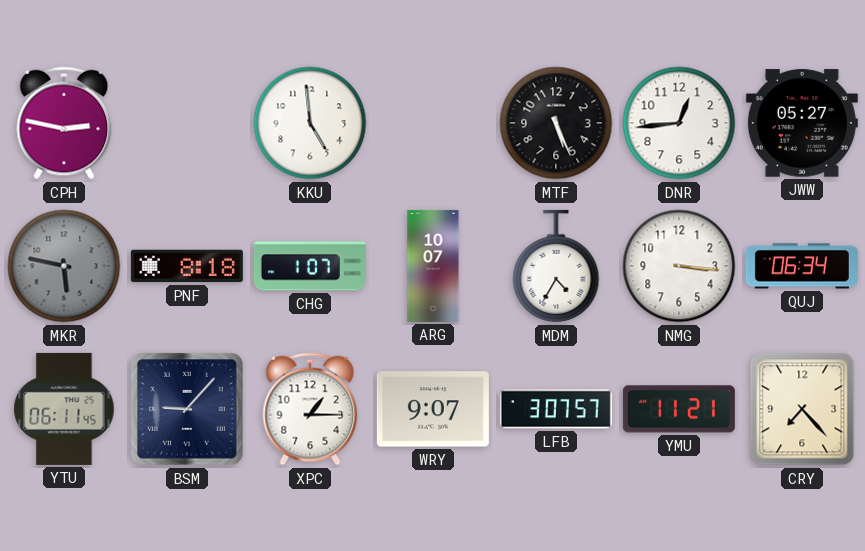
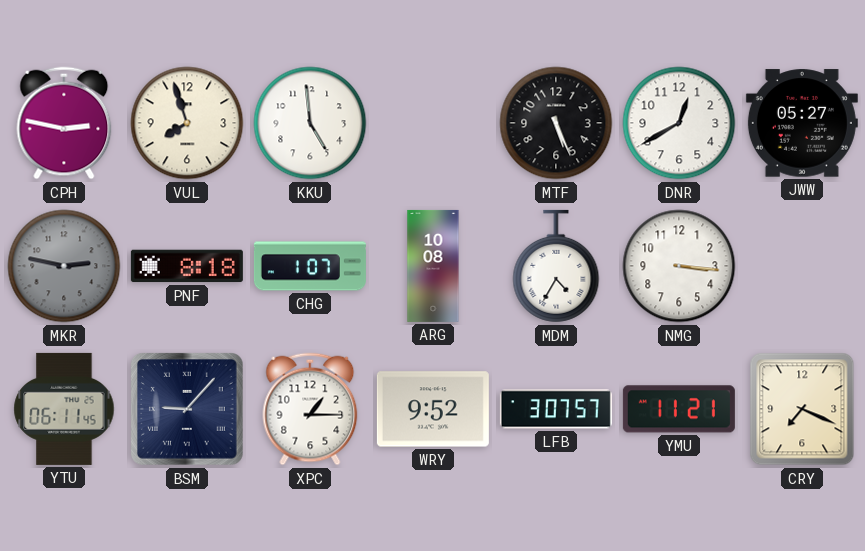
VUL: none -> 7:57 (187, 123)
DNR: 12:44 -> 12:40 (679, 123)
MKR: 5:47 -> 2:47 (64, 266)
ARG: 10:07 -> 10:08 (433, 266)
QUJ: 06:34 -> none (802, 266)
WRY: 9:07 -> 9:52 (433, 409)
CRY: 7:23 -> 7:19 (802, 409)
